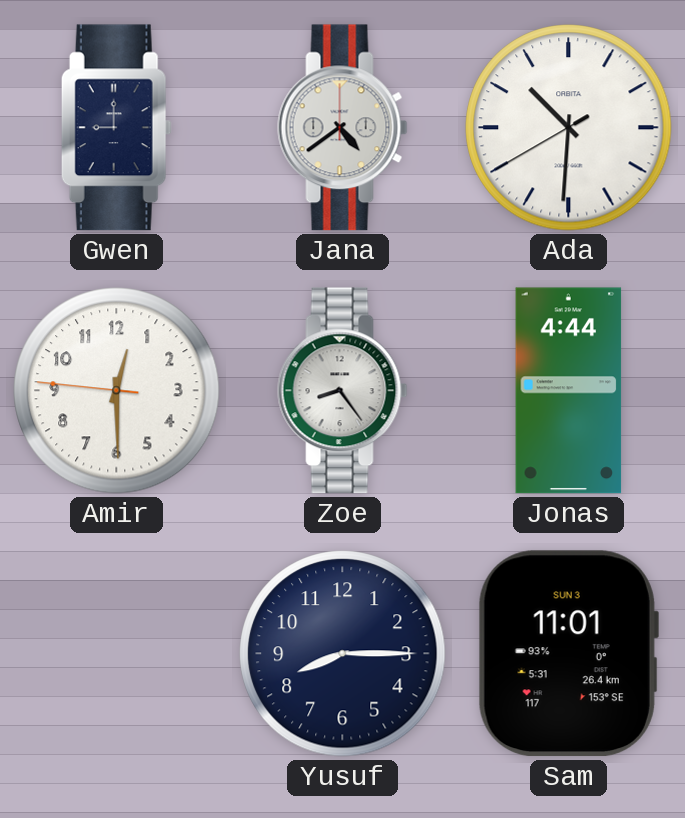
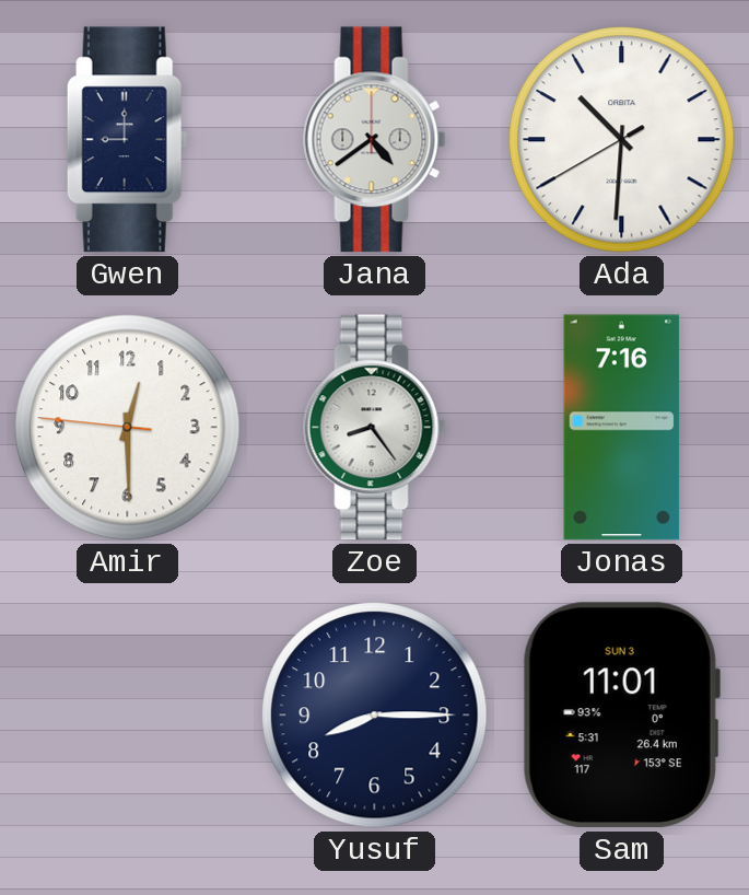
Jonas: 4:44 -> 7:16 (622, 428)
